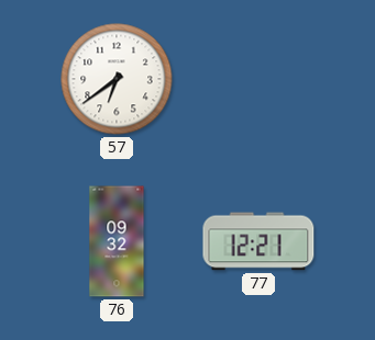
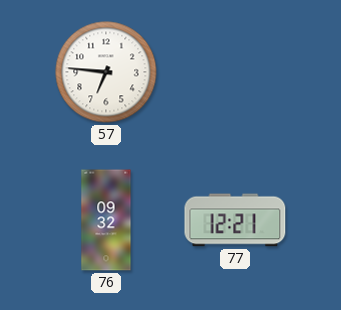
57: 6:39 -> 6:46 (106, 72)
